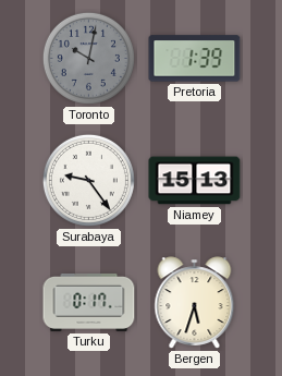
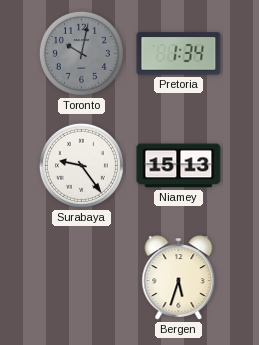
Pretoria: 1:39 -> 1:34 (179, 54)
Turku: 0:17 -> none (89, 302)
